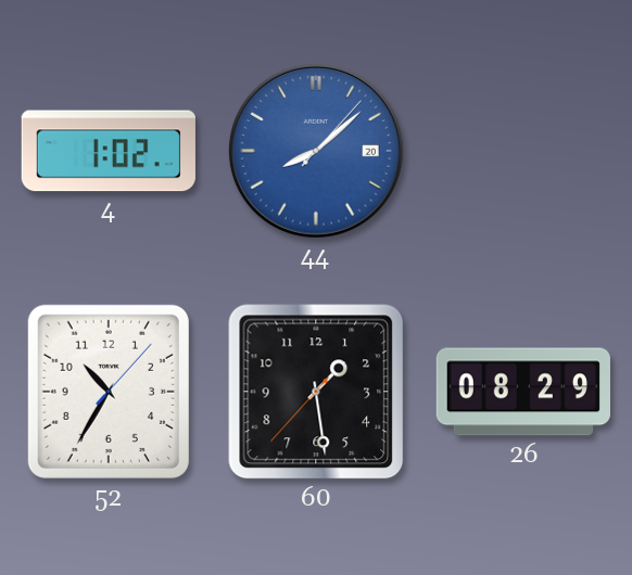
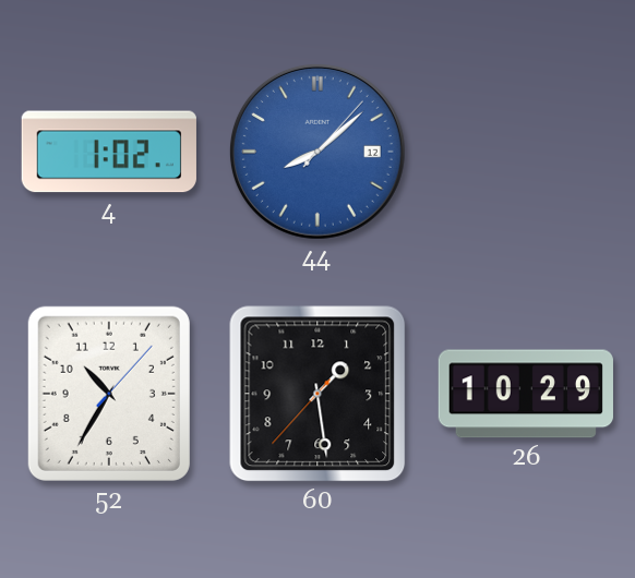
44 date: 20 -> 12 (317, 152)
26: 08:29 -> 10:29 (526, 394)
